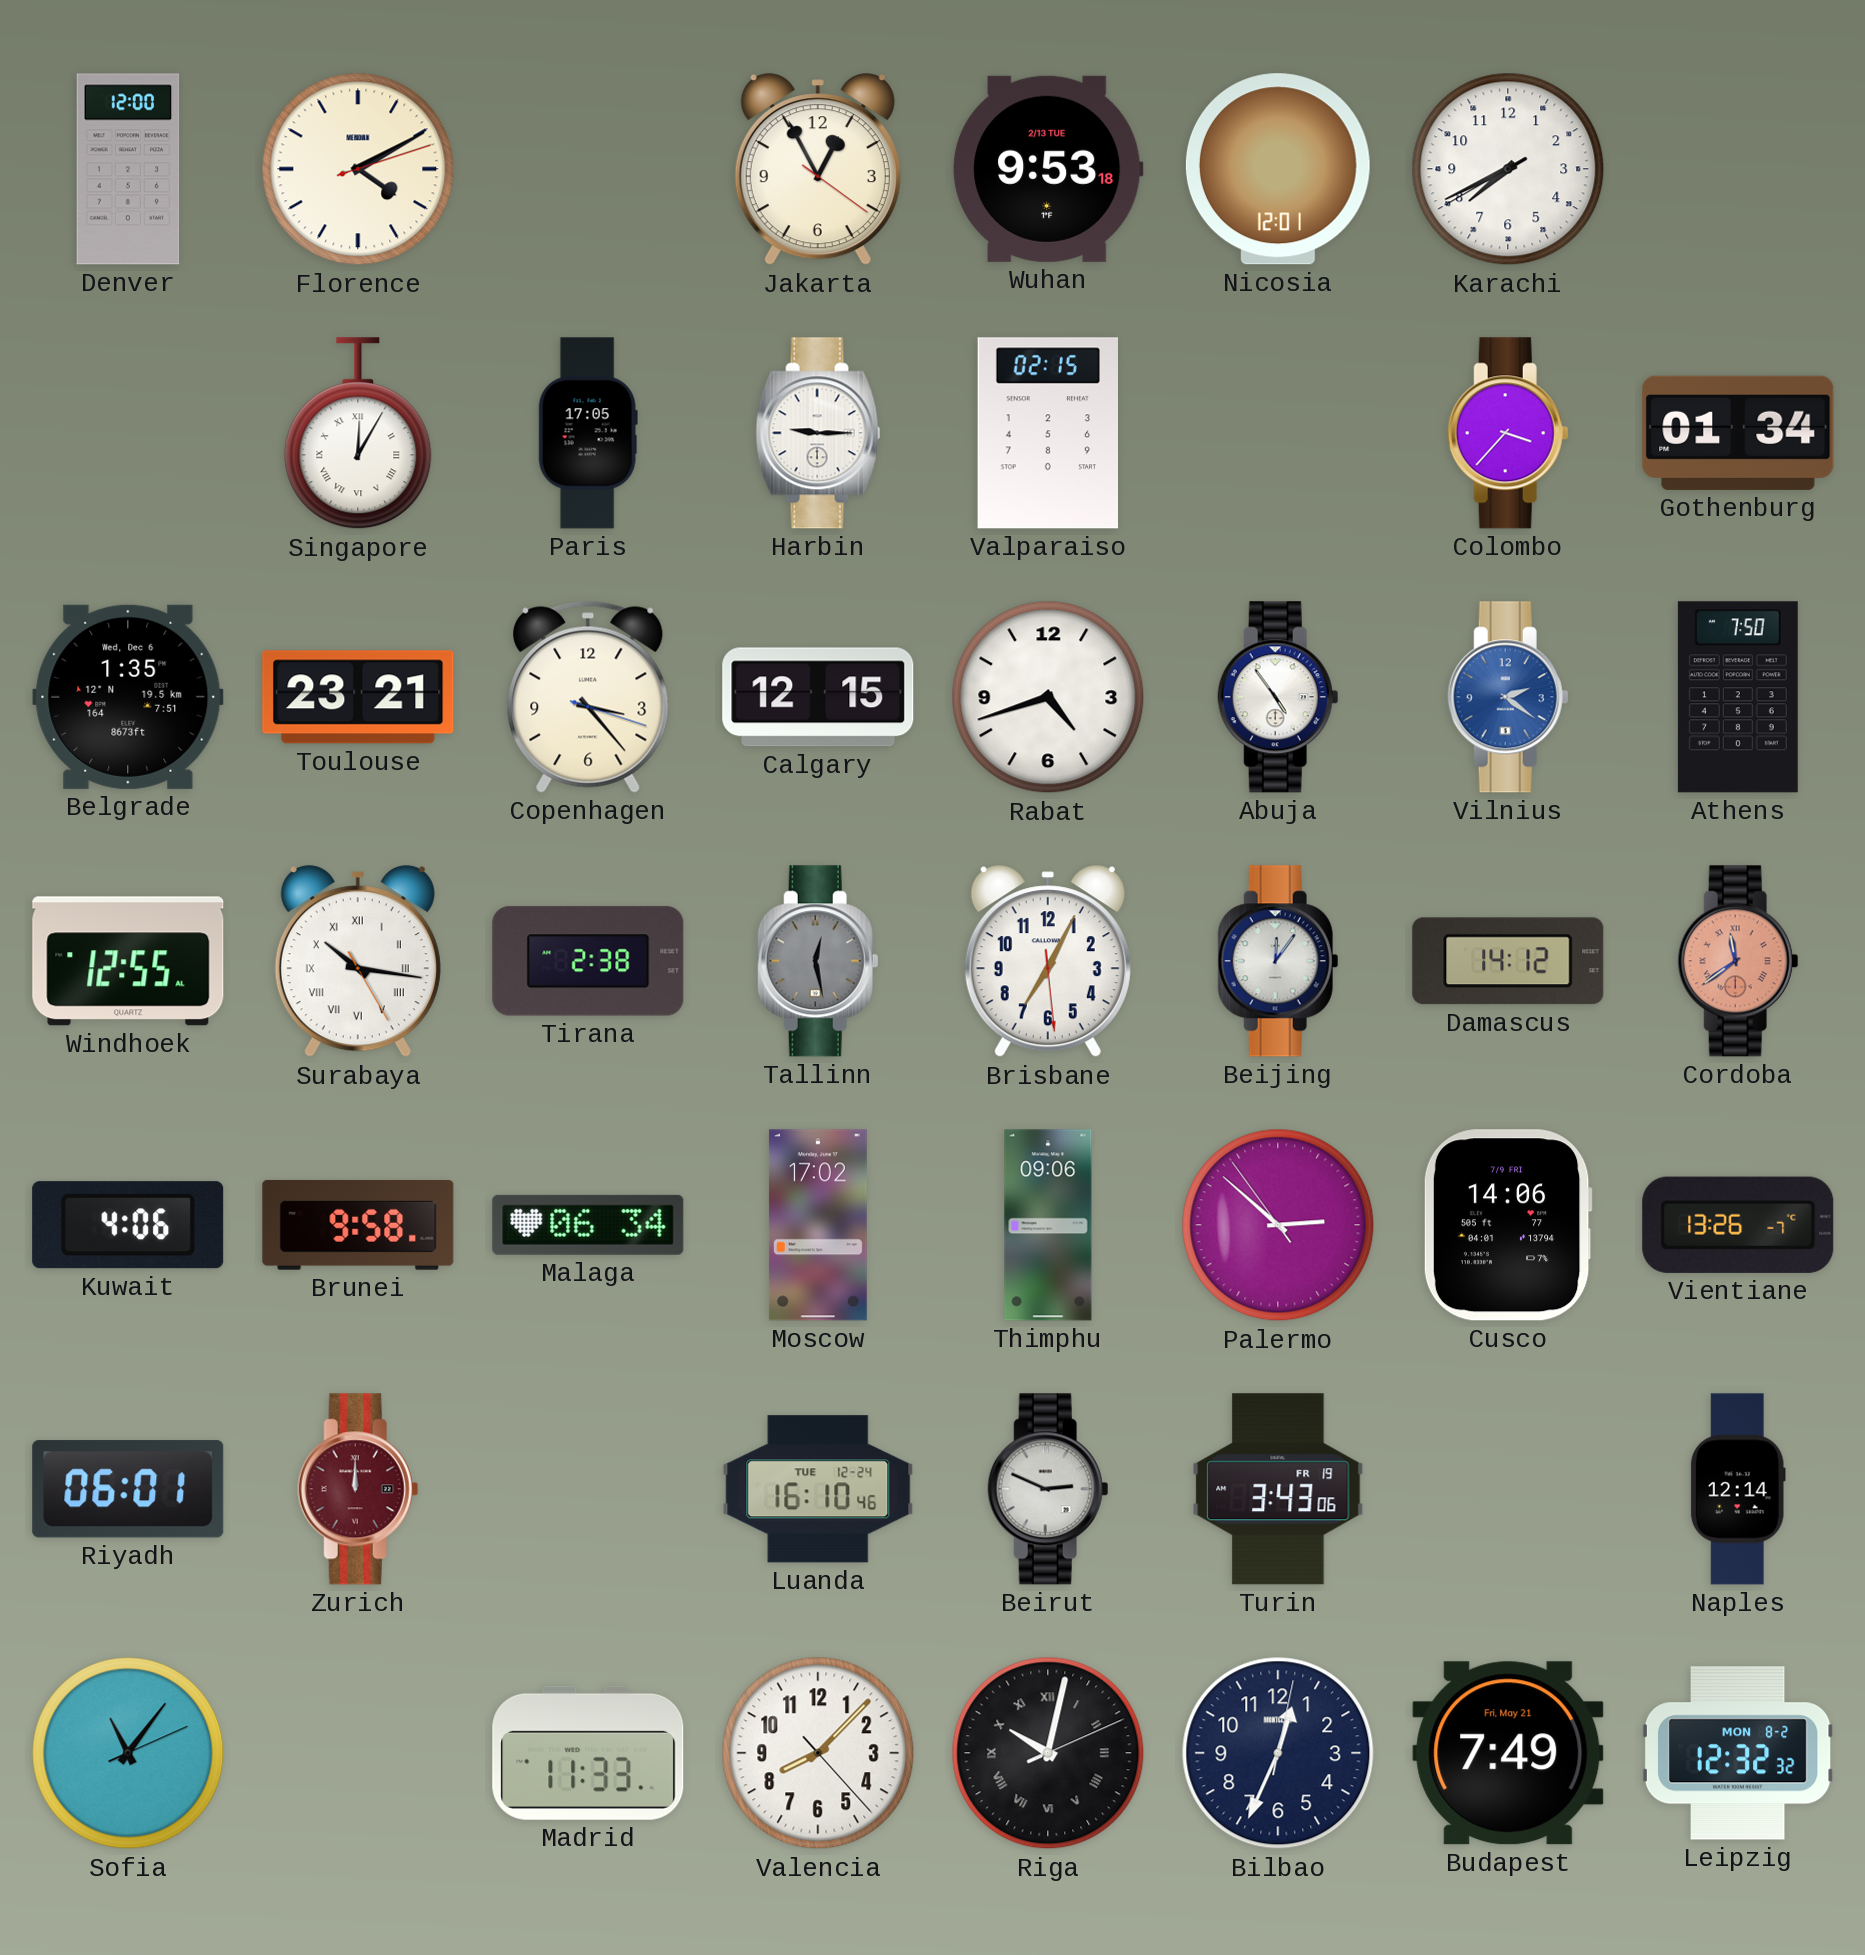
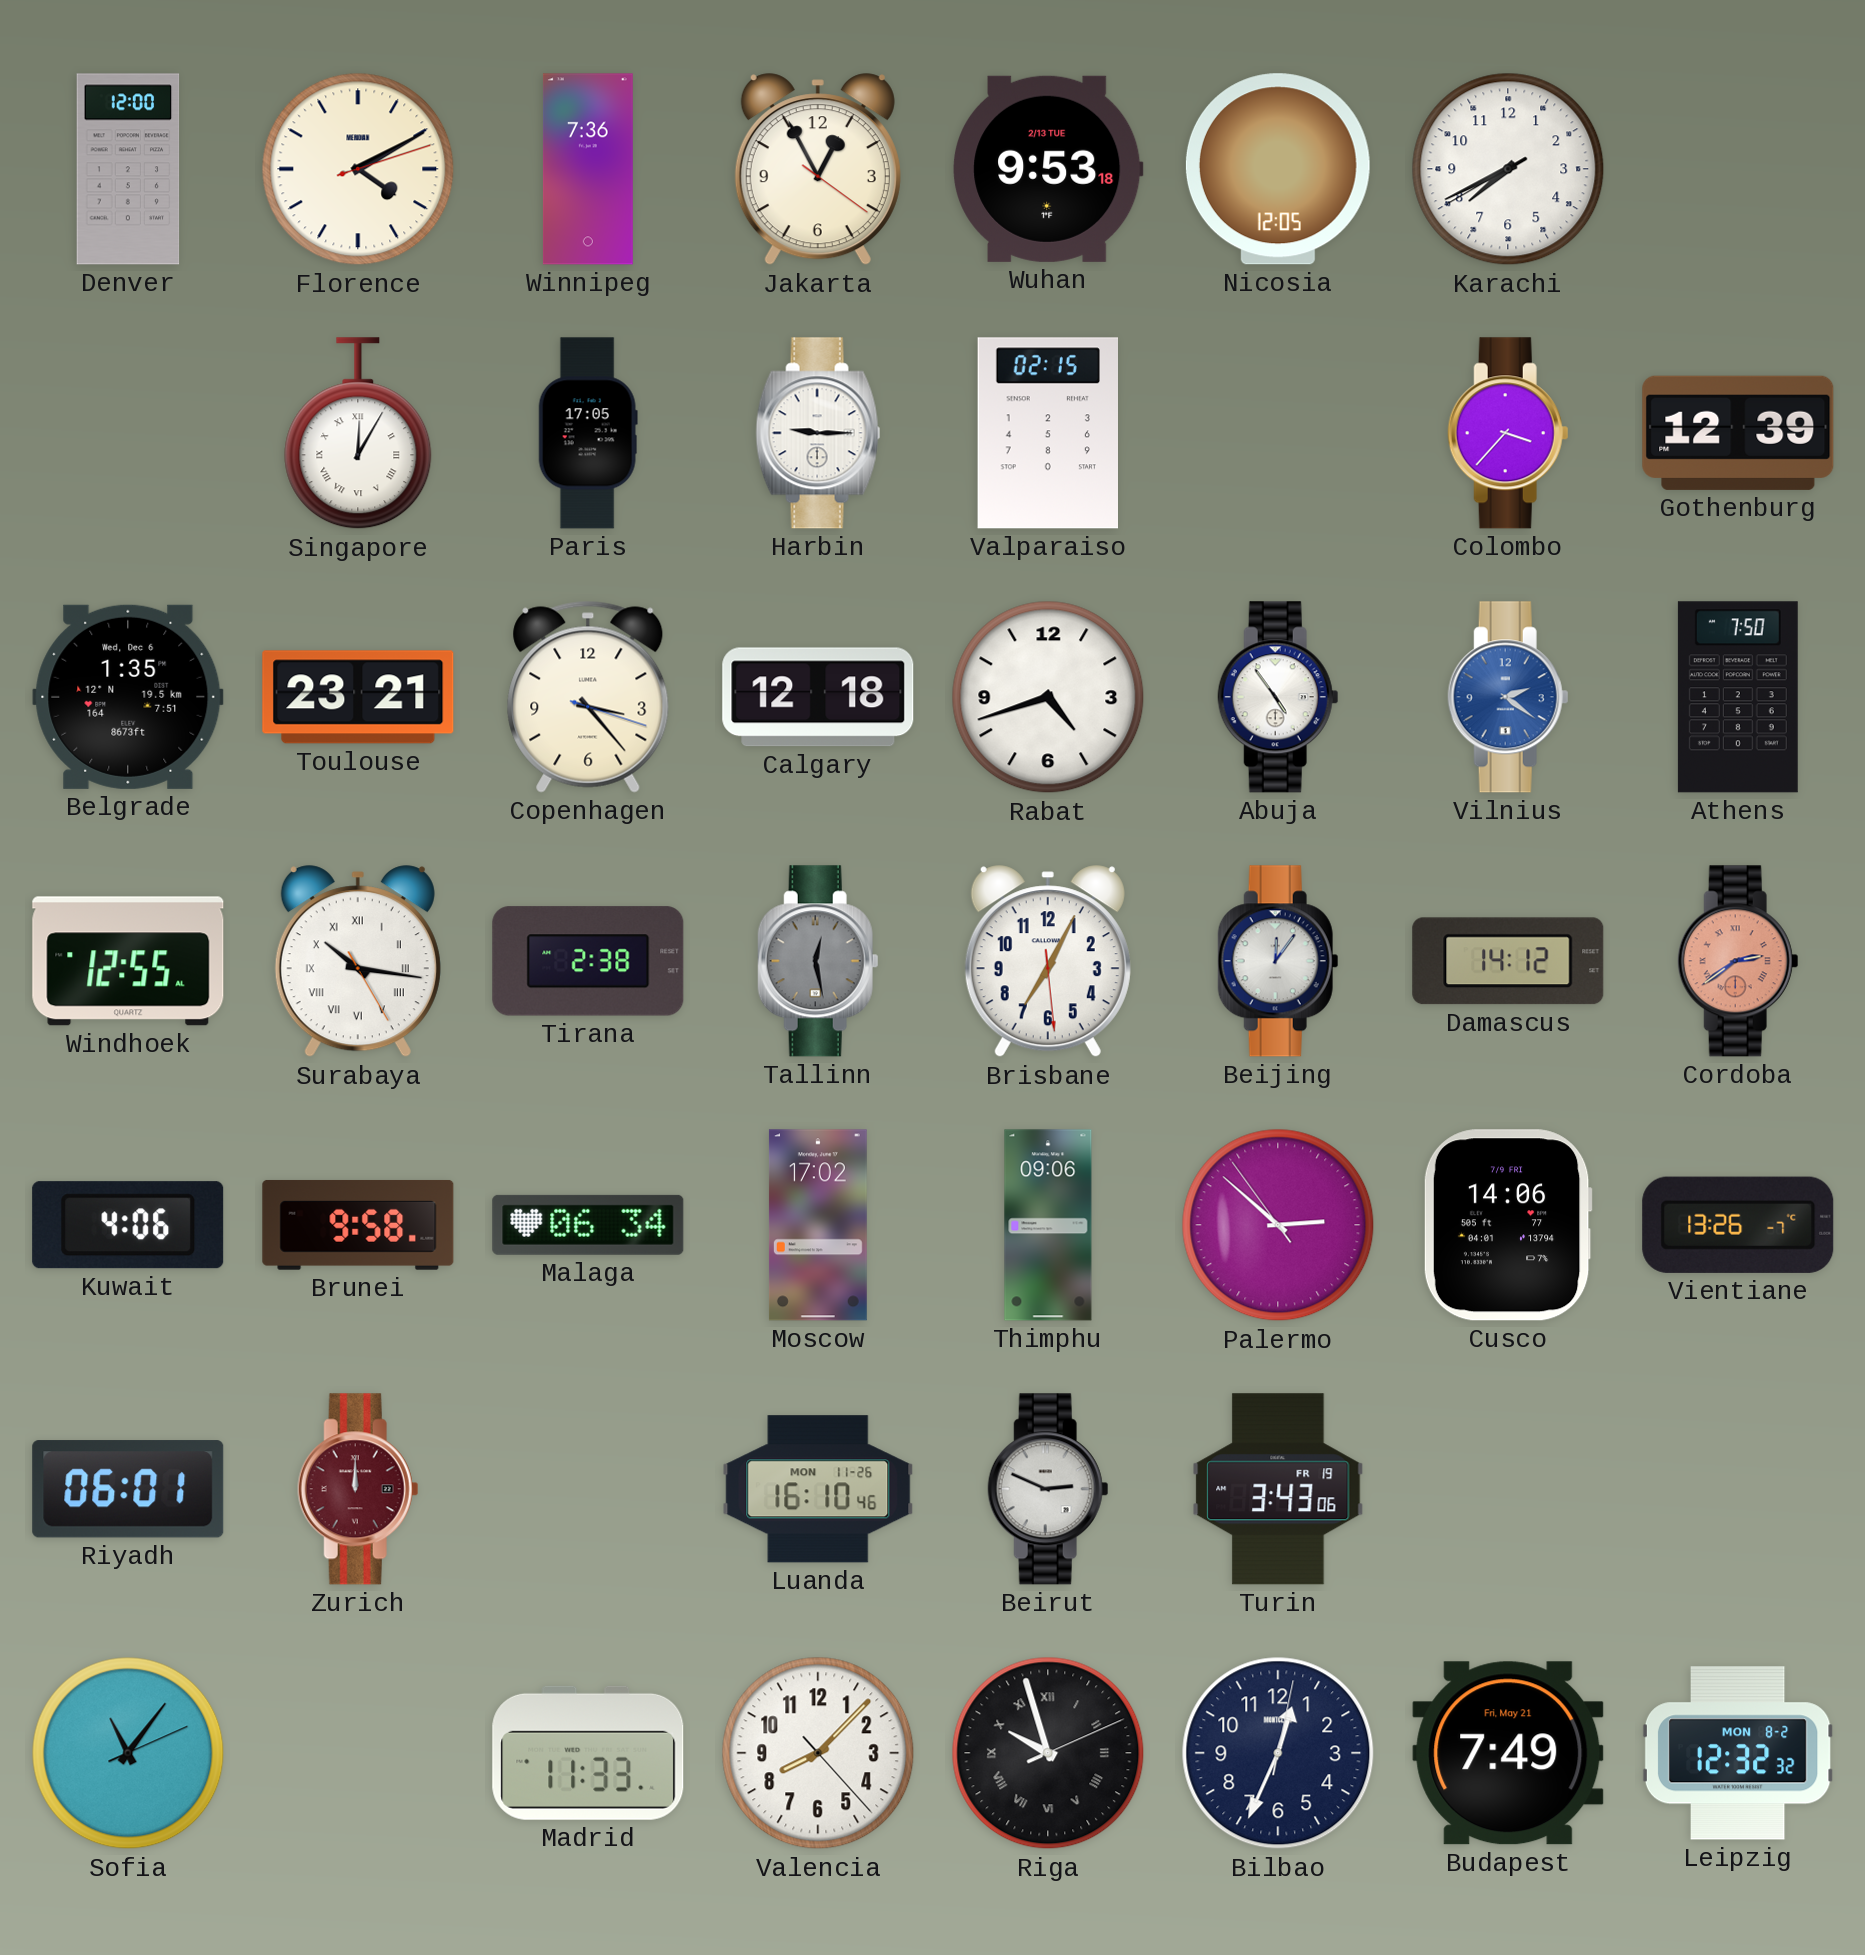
Winnipeg: none -> 7:36 (588, 169)
Nicosia: 12:01 -> 12:05 (1278, 169)
Gothenburg: 01:34 -> 12:39 (1738, 433)
Calgary: 12:15 -> 12:18 (818, 697)
Cordoba: 11:39 -> 2:39 (1738, 961)
Luanda date: TUE 12-24 -> MON 11-26 (818, 1489)
Naples: 12:14 -> none (1738, 1489)
Riga: 10:02 -> 9:57 (1048, 1753)
